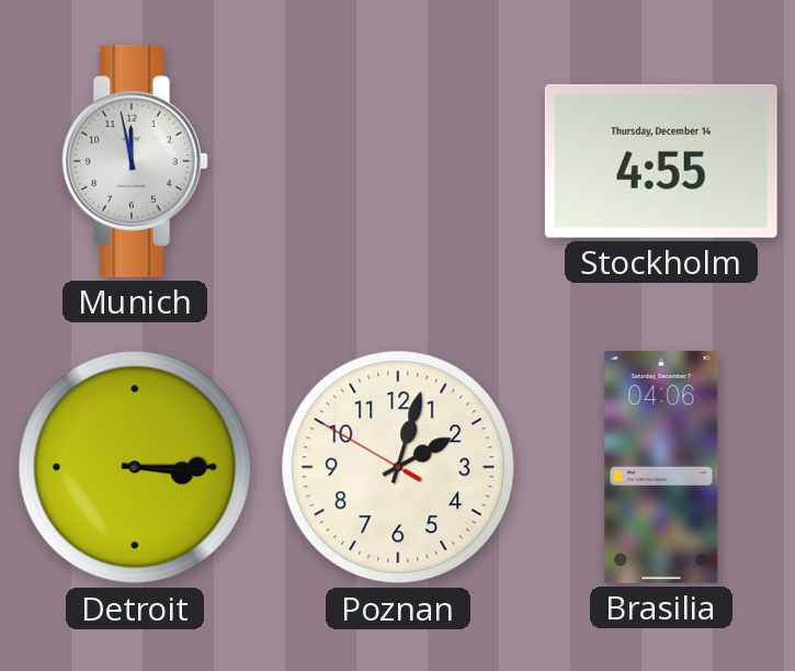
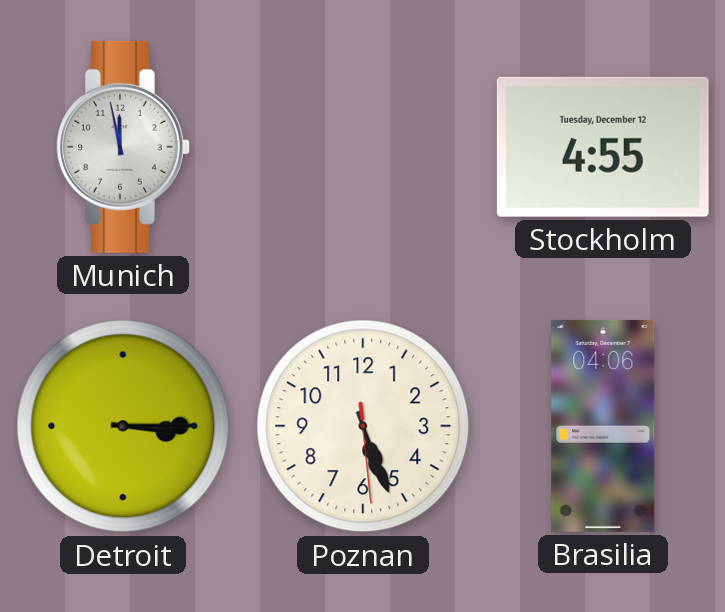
Stockholm date: Thursday, December 14 -> Tuesday, December 12 (603, 147)
Poznan: 2:02 -> 5:26 (363, 426)
